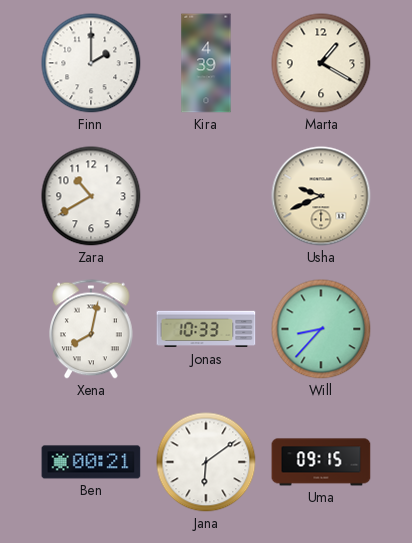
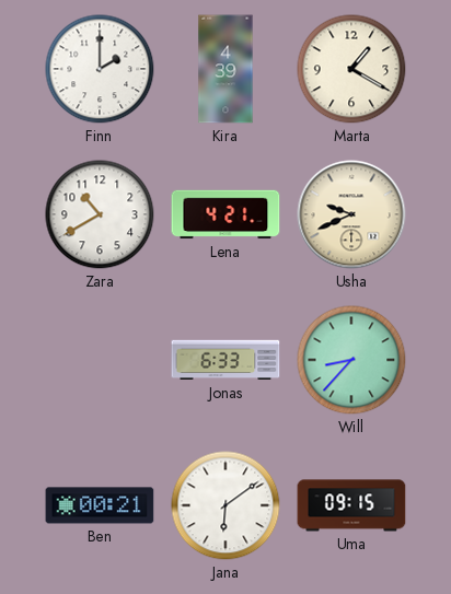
Lena: none -> 4:21 (225, 214)
Xena: 8:02 -> none (92, 329)
Jonas: 10:33 -> 6:33 (225, 360)
